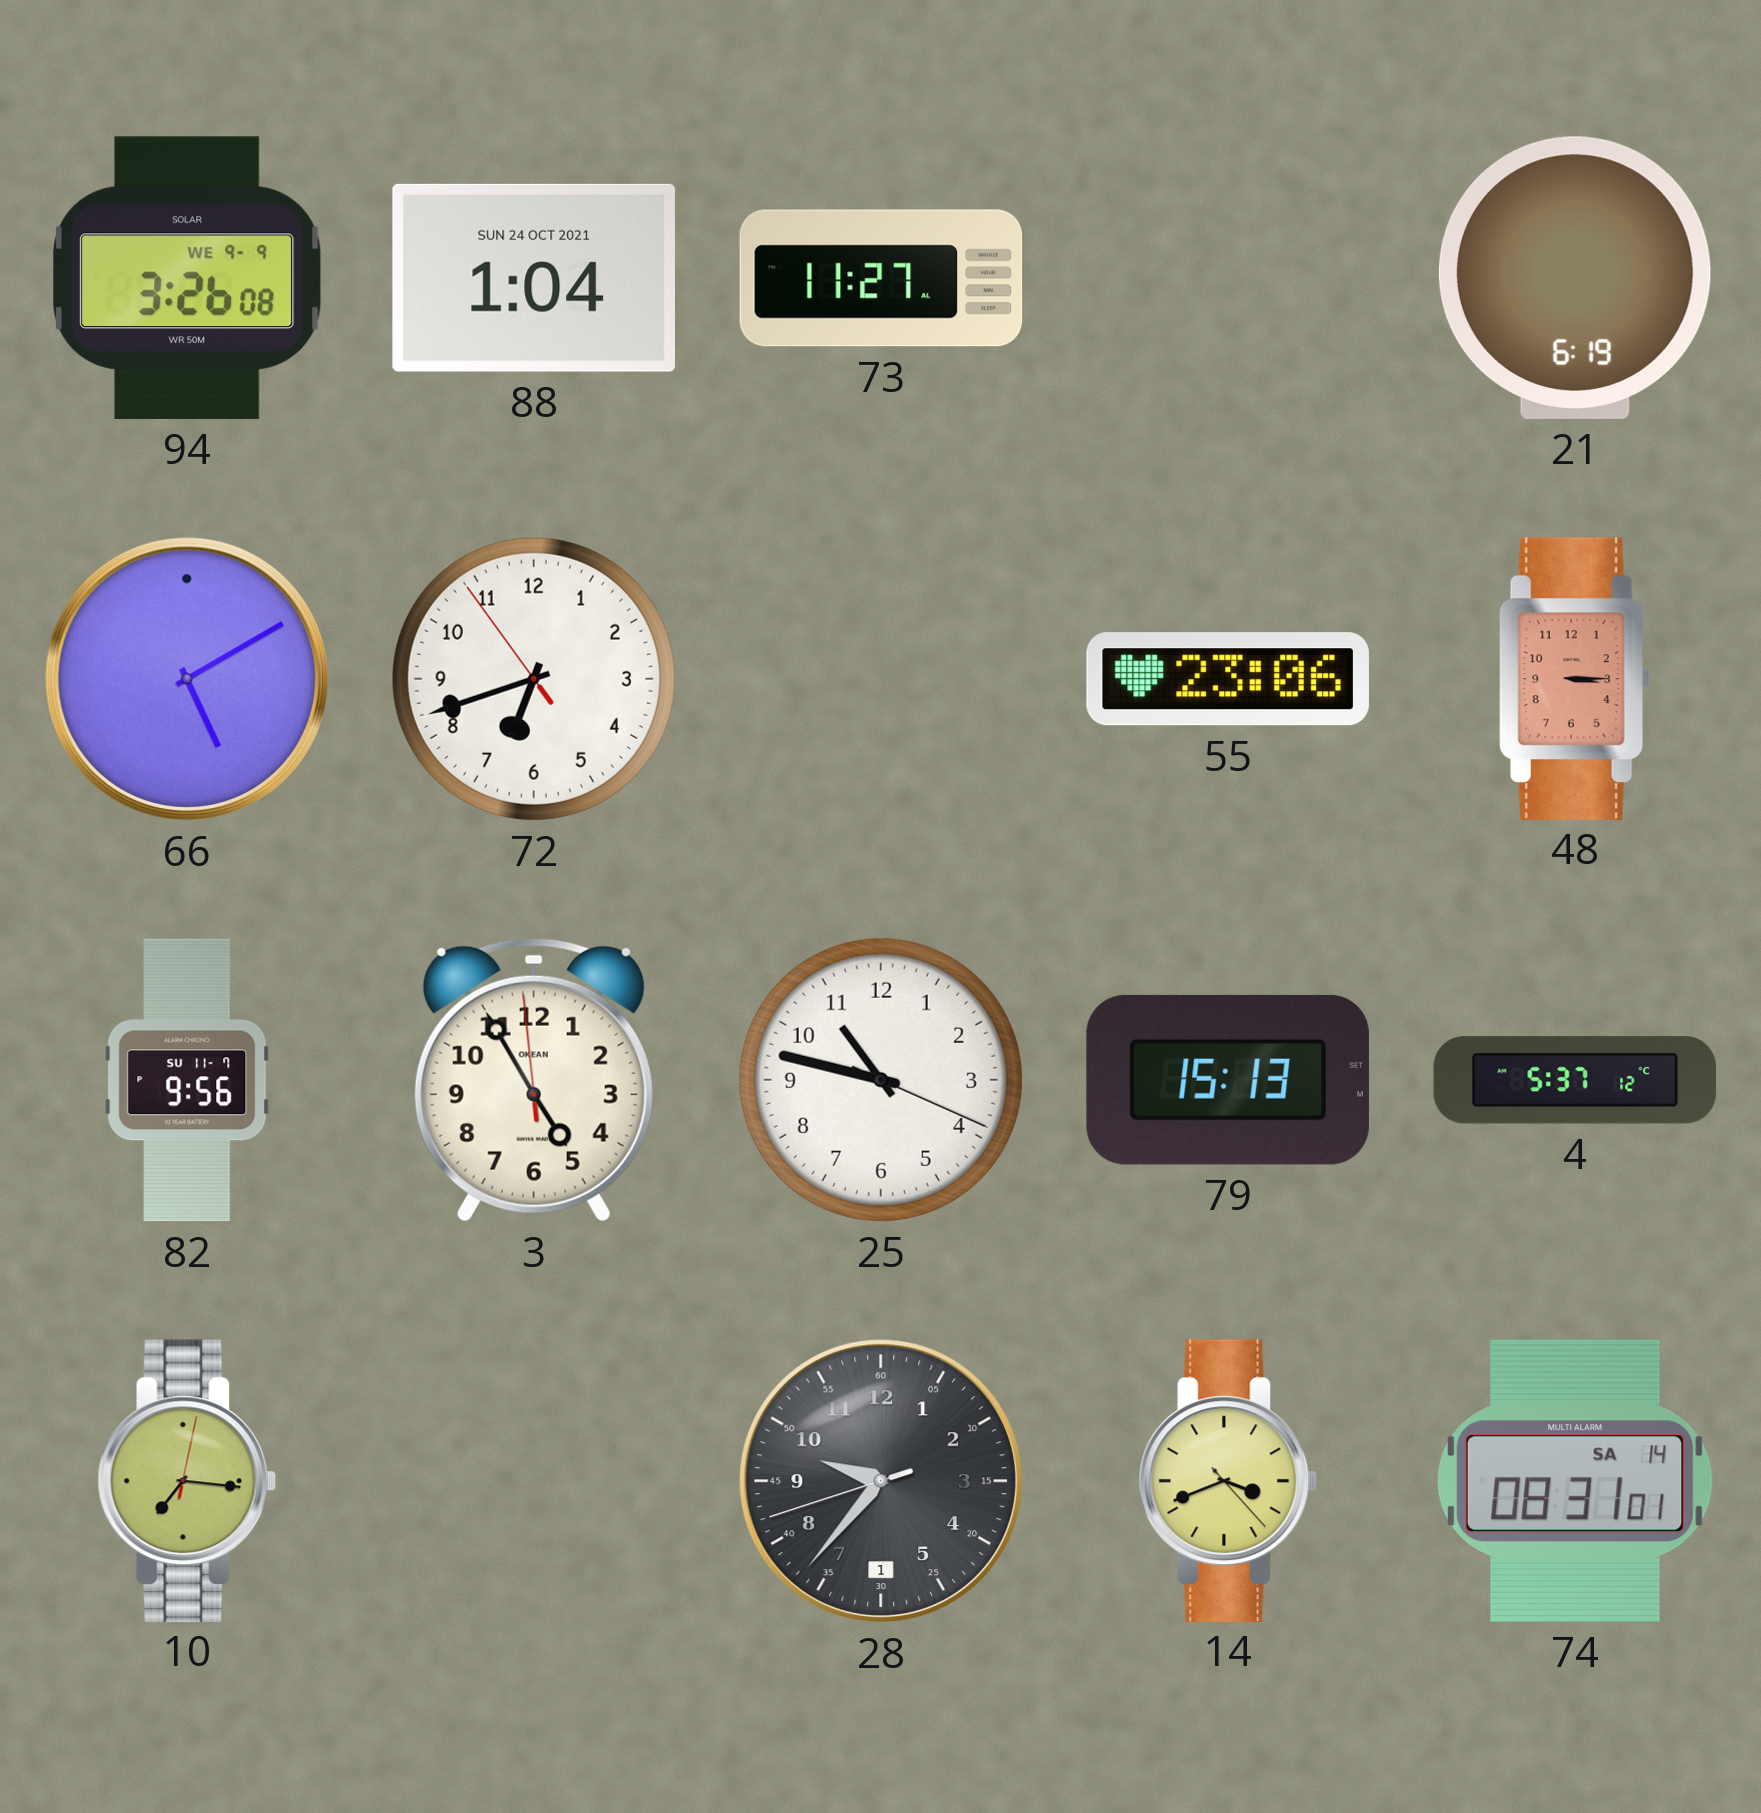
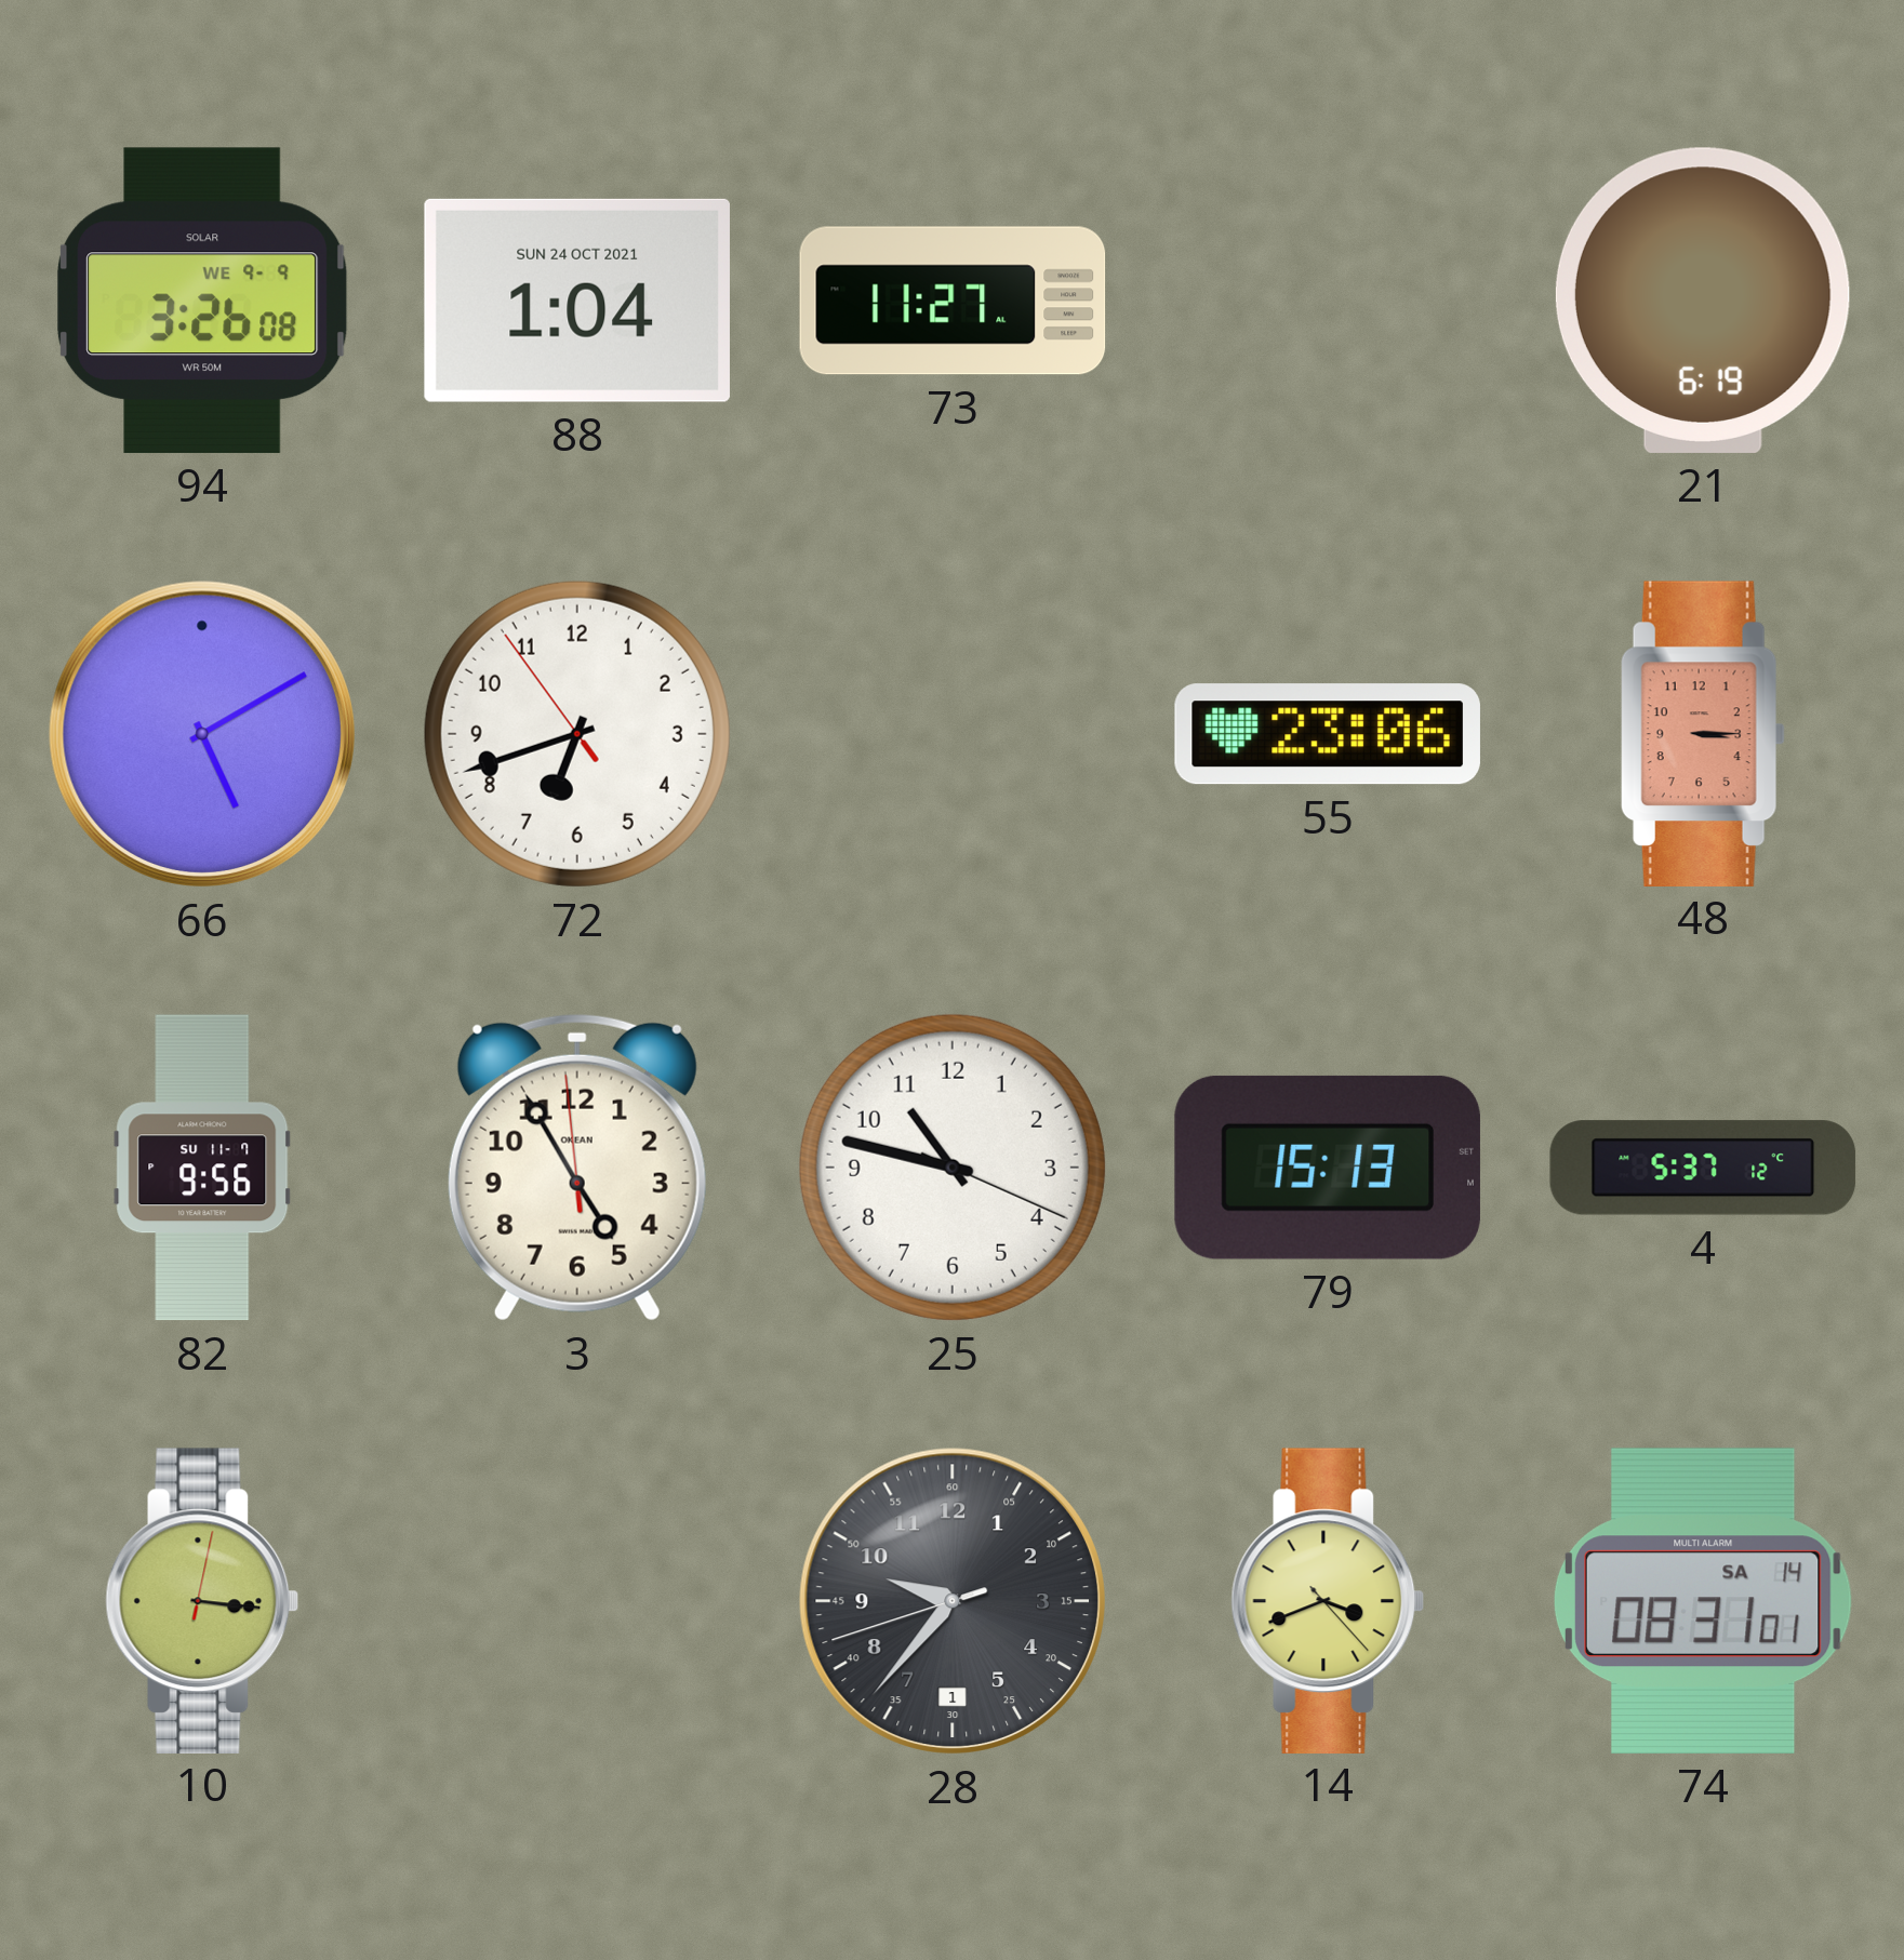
10: 7:16 -> 3:16 (202, 1600)
